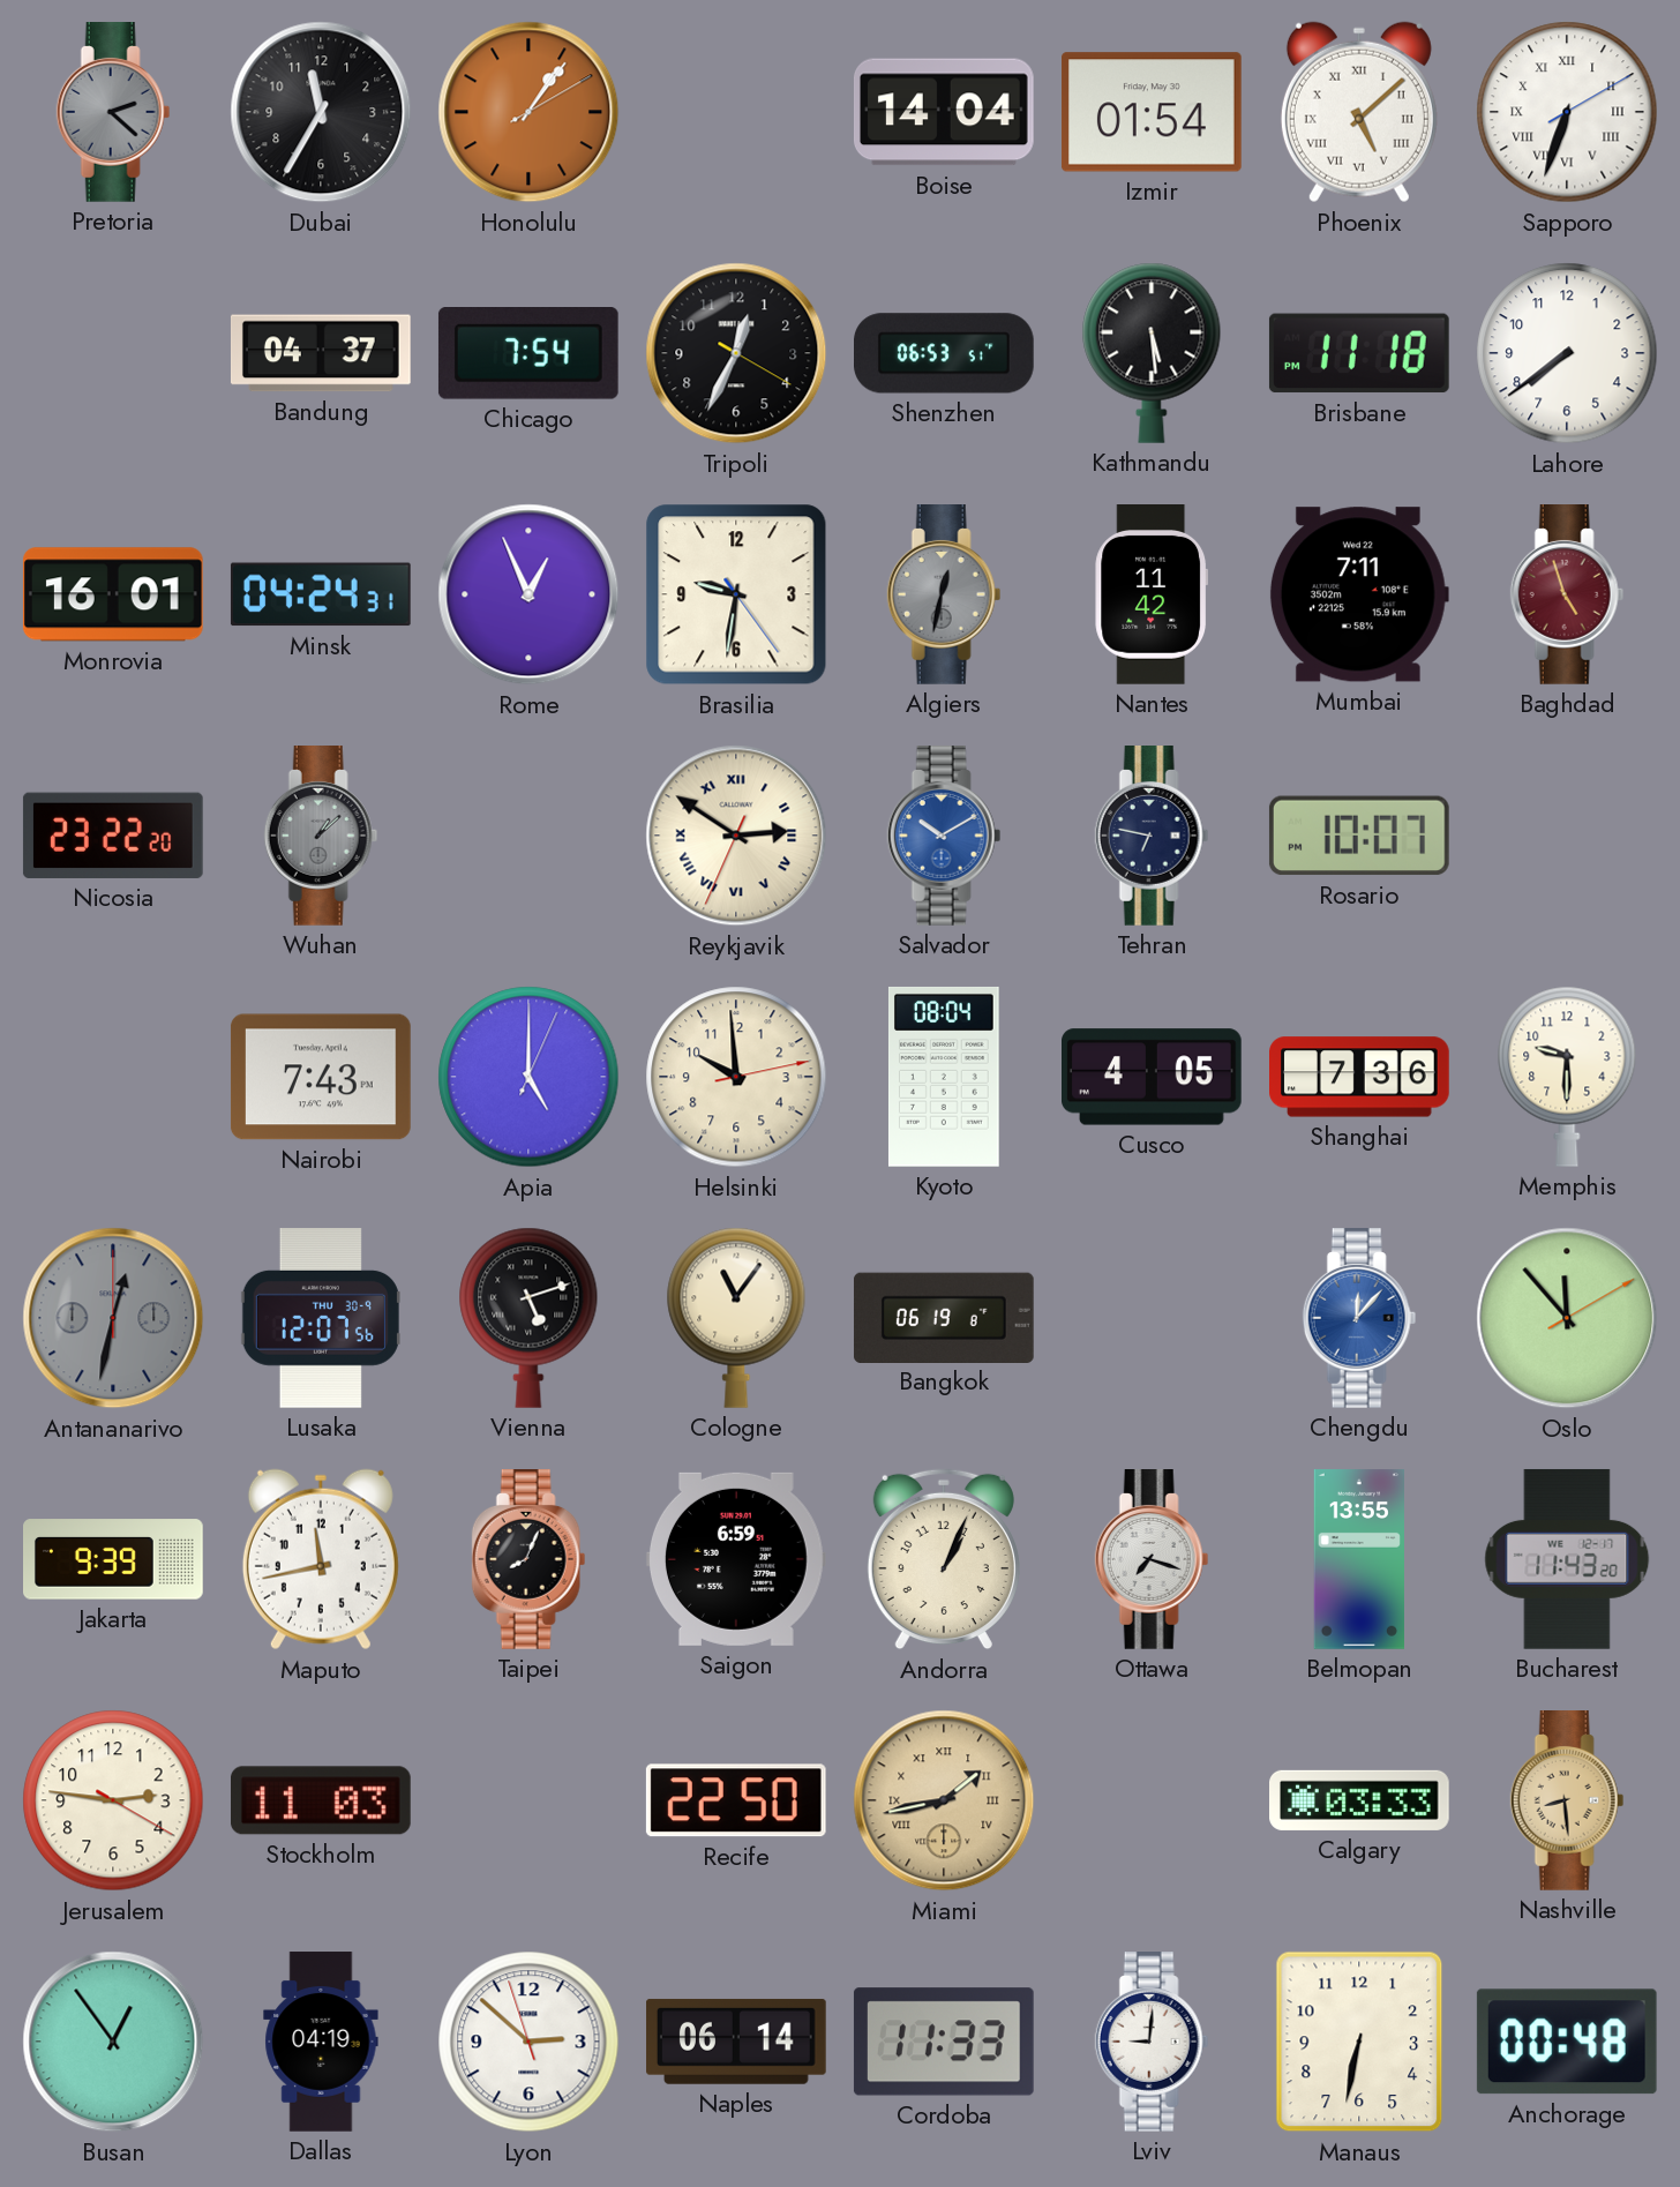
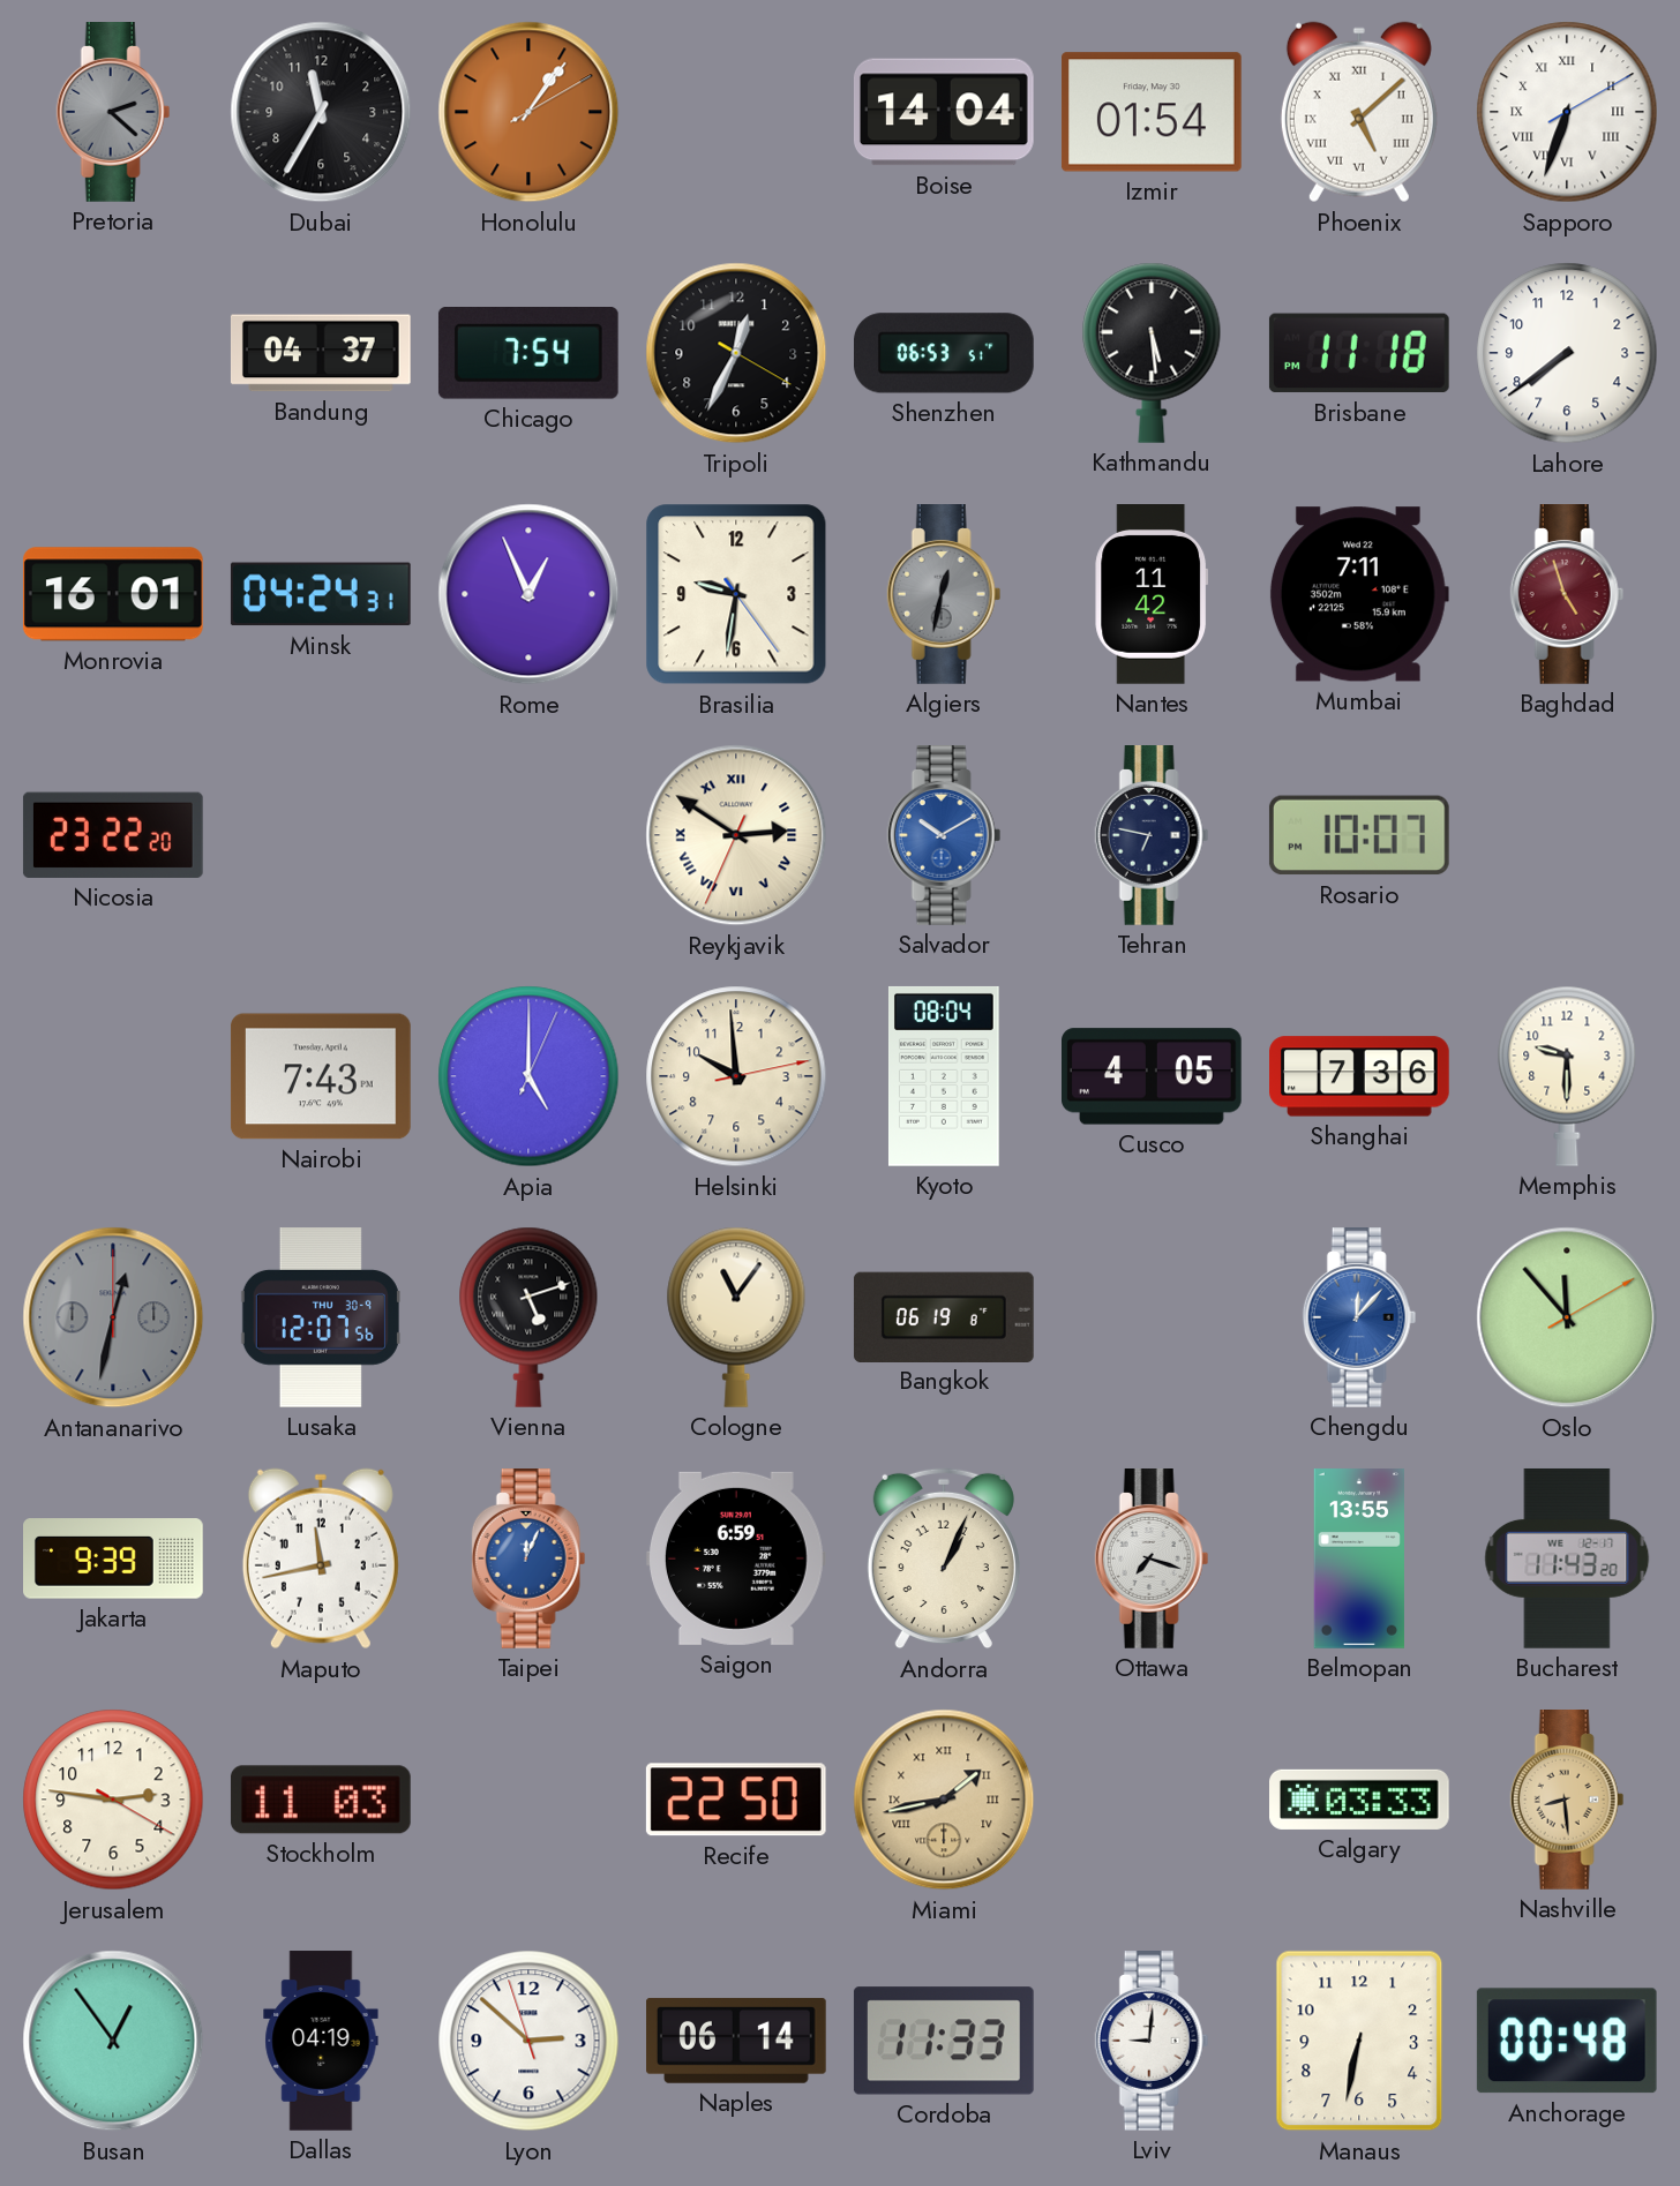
Wuhan: 1:08 -> none (321, 837)
Taipei: 8:04 -> 12:04 (528, 1560)
Taipei dial: black -> blue (528, 1560)
